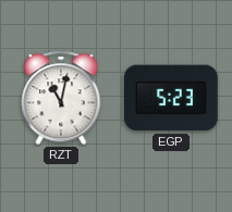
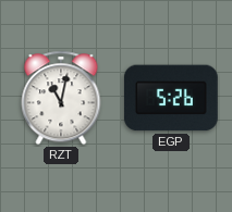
EGP: 5:23 -> 5:26 (171, 98)
